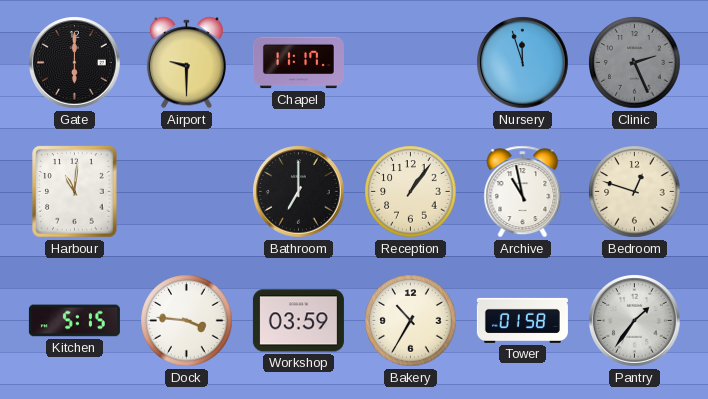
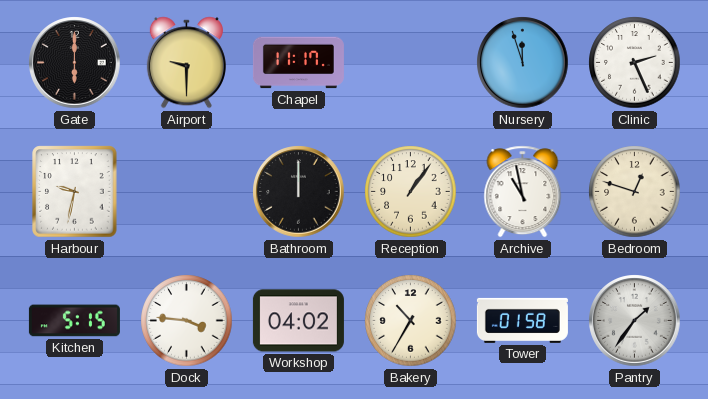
Clinic dial: grey -> white (635, 63)
Harbour: 11:01 -> 9:32 (75, 192)
Bathroom: 7:00 -> 12:00 (299, 192)
Workshop: 03:59 -> 04:02 (298, 321)
